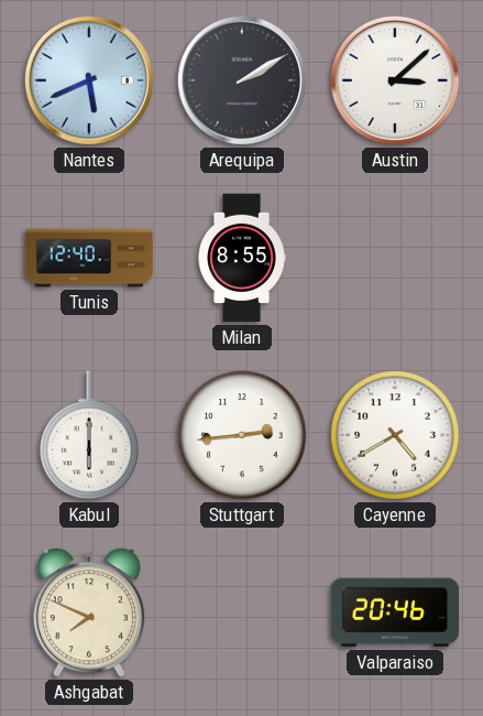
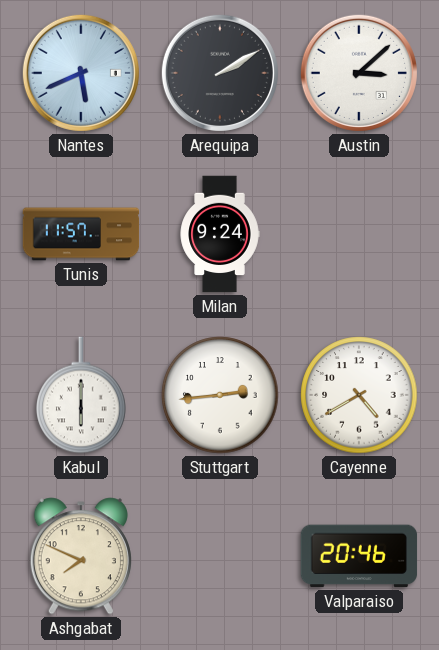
Tunis: 12:40 -> 11:57 (81, 234)
Milan: 8:55 -> 9:24 (220, 234)
